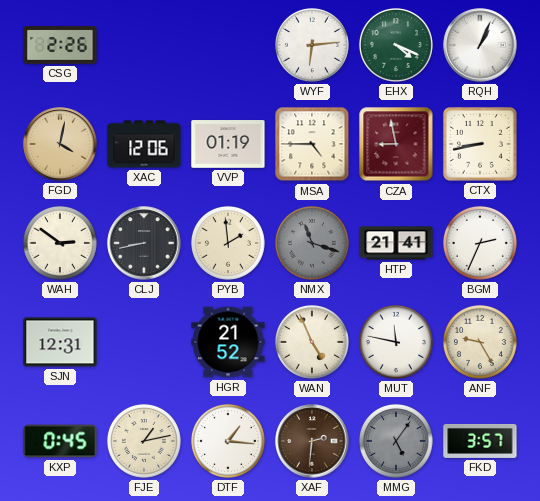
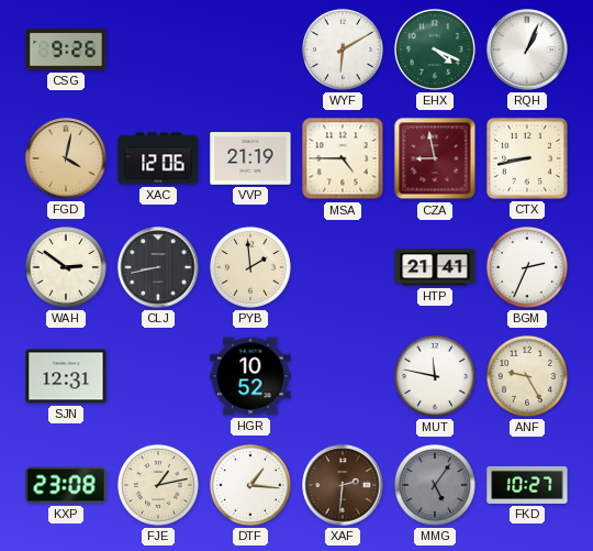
CSG: 2:26 -> 9:26 (66, 49)
WYF: 6:14 -> 6:10 (343, 49)
VVP: 01:19 -> 21:19 (250, 158)
NMX: 11:18 -> none (312, 243)
HGR: 21:52 -> 10:52 (250, 376)
WAN: 4:56 -> none (312, 342)
KXP: 0:45 -> 23:08 (66, 485)
FKD: 3:57 -> 10:27 (527, 485)
